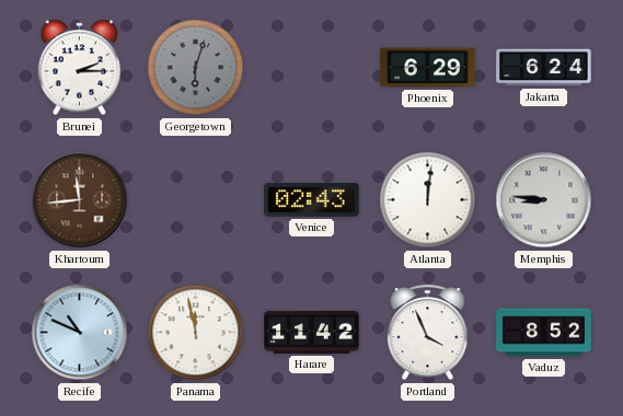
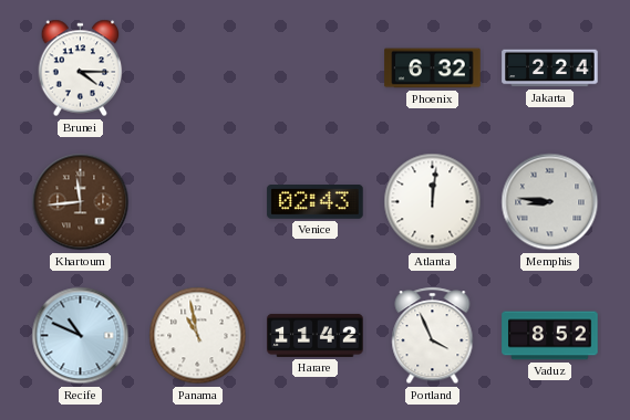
Brunei: 2:15 -> 4:15 (81, 69)
Georgetown: 6:03 -> none (196, 68)
Phoenix: 6:29 -> 6:32 (433, 69)
Jakarta: 6:24 -> 2:24 (550, 69)
Panama: 11:58 -> 10:58 (198, 336)
